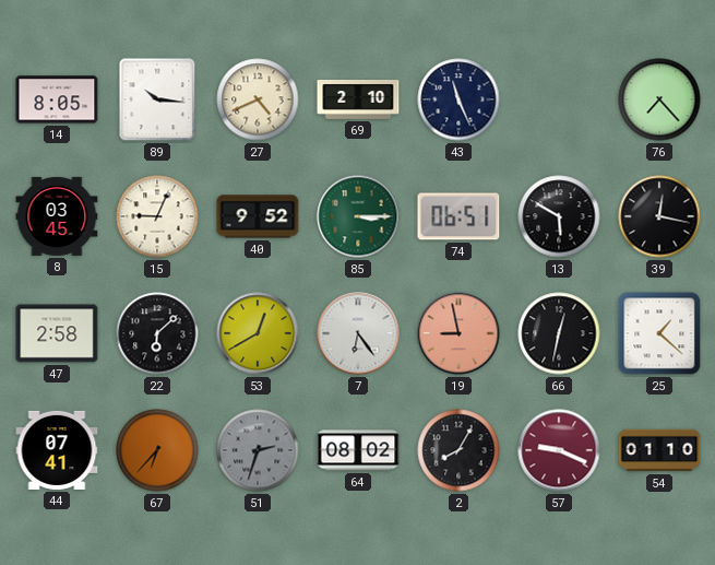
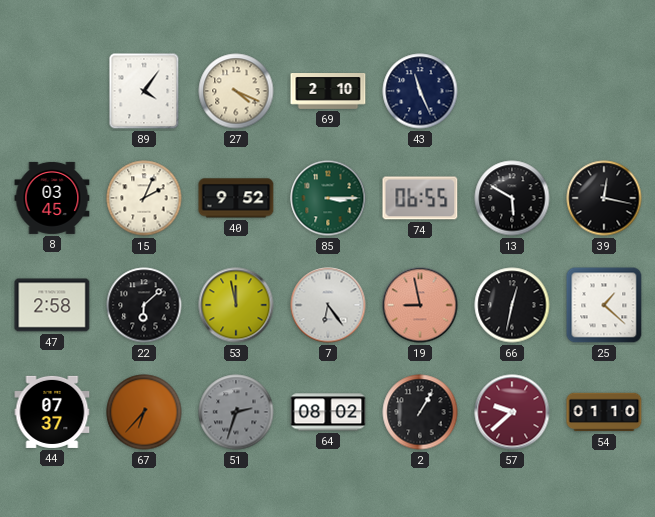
14: 8:05 -> none (57, 99)
89: 10:16 -> 4:06 (144, 91)
27: 4:41 -> 4:19 (236, 91)
76: 7:23 -> none (659, 99)
15: 9:04 -> 2:04 (144, 198)
74: 06:51 -> 06:55 (420, 198)
53: 12:40 -> 11:58 (236, 305)
44: 07:41 -> 07:37 (52, 412)
2: 8:05 -> 1:05 (420, 412)
57: 9:19 -> 9:38 (512, 412)
